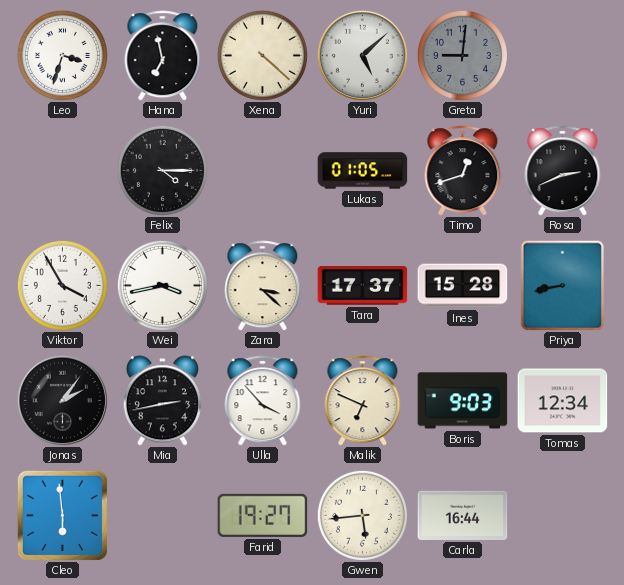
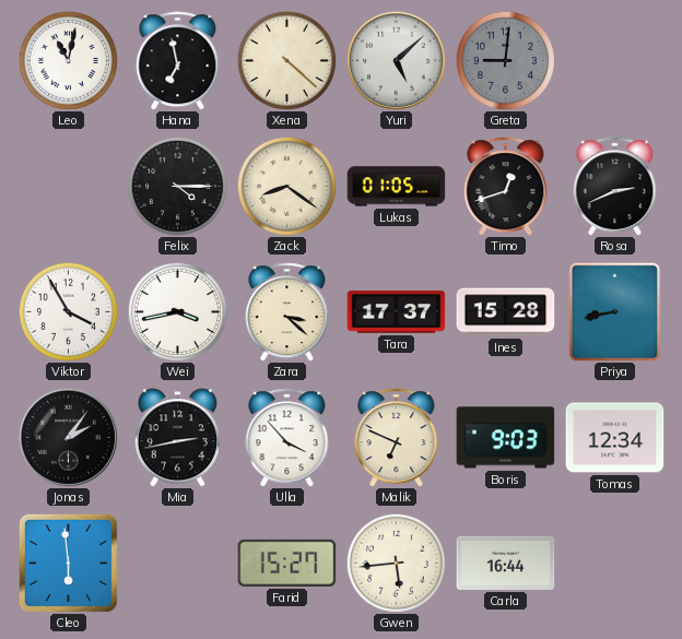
Leo: 3:33 -> 11:02 (68, 60)
Zack: none -> 8:21 (286, 186)
Farid: 19:27 -> 15:27 (287, 563)
